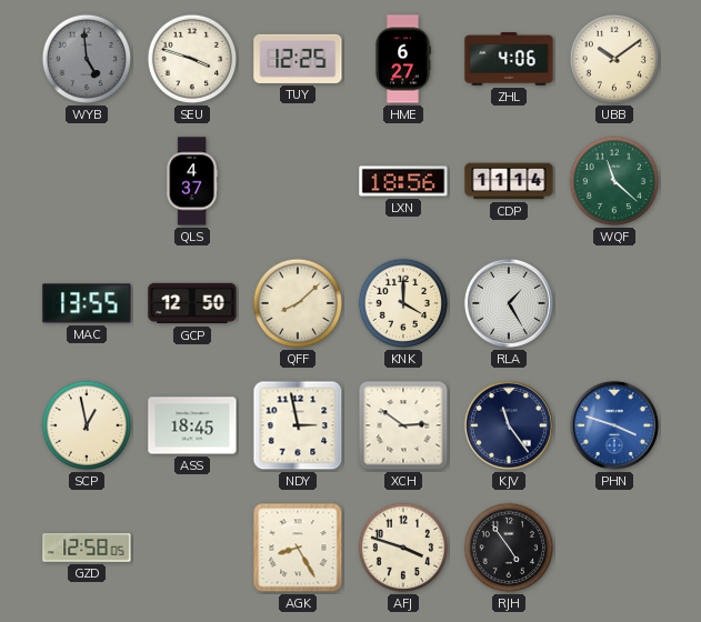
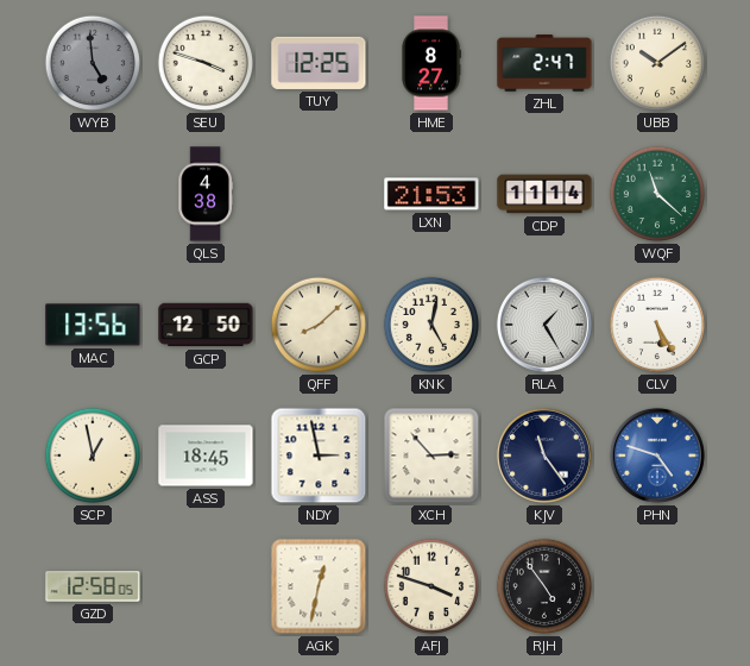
HME: 6:27 -> 8:27 (431, 63)
ZHL: 4:06 -> 2:47 (544, 63)
QLS: 4:37 -> 4:38 (206, 194)
LXN: 18:56 -> 21:53 (431, 194)
MAC: 13:55 -> 13:56 (93, 325)
KNK: 4:00 -> 5:02 (431, 325)
CLV: none -> 5:25 (657, 325)
XCH: 2:51 -> 2:53 (431, 455)
PHN: 3:48 -> 4:48 (657, 455)
AGK: 8:25 -> 12:32 (319, 586)
